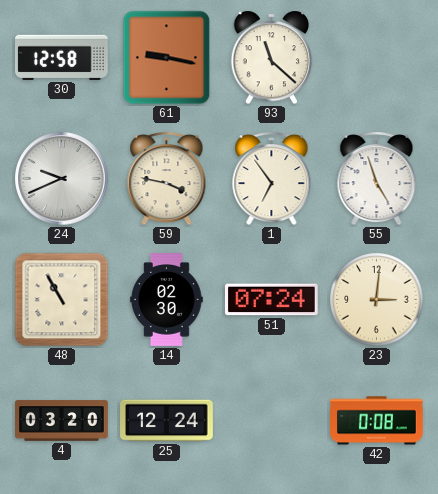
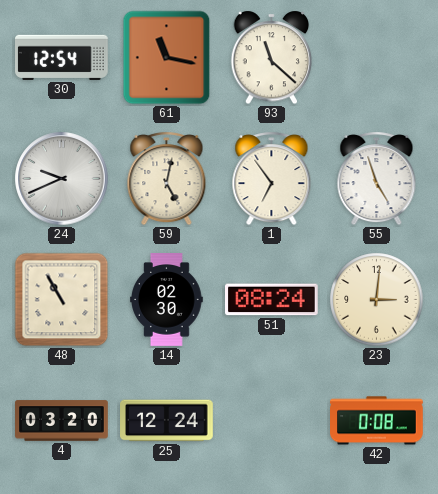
30: 12:58 -> 12:54 (62, 57)
61: 9:17 -> 11:17 (167, 58)
59: 3:47 -> 5:02 (167, 179)
51: 07:24 -> 08:24 (272, 300)
